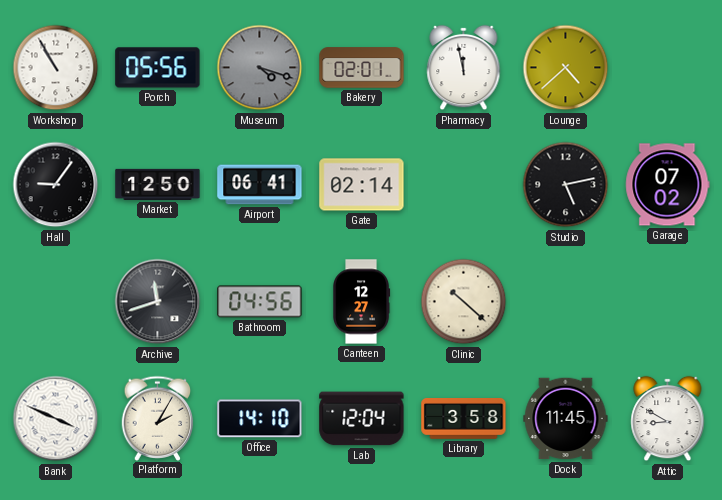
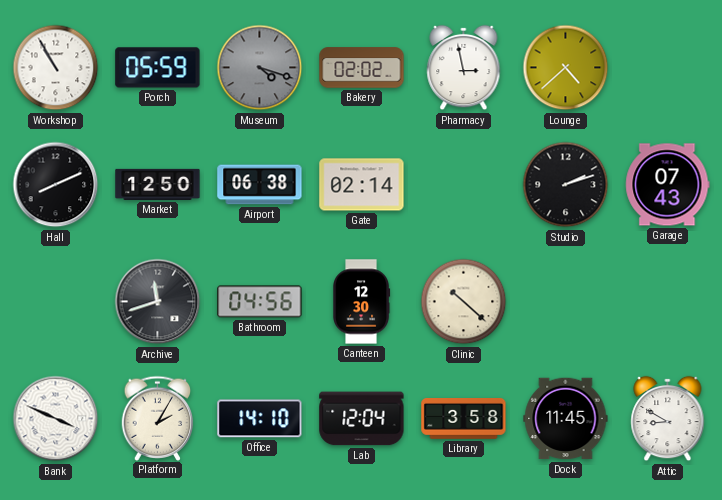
Porch: 05:56 -> 05:59 (158, 68)
Bakery: 02:01 -> 02:02 (362, 68)
Pharmacy: 11:58 -> 2:58 (464, 68)
Hall: 9:06 -> 8:11 (56, 185)
Airport: 06:41 -> 06:38 (260, 185)
Studio: 5:13 -> 2:12 (566, 185)
Garage: 07:02 -> 07:43 (668, 185)
Canteen: 12:27 -> 12:30 (362, 302)
